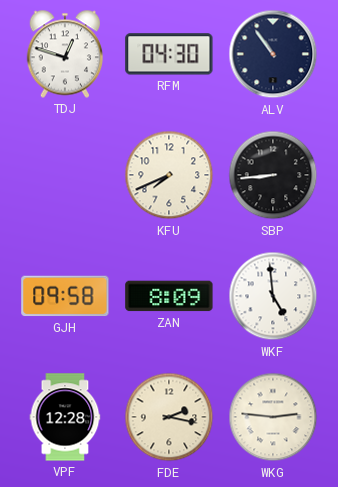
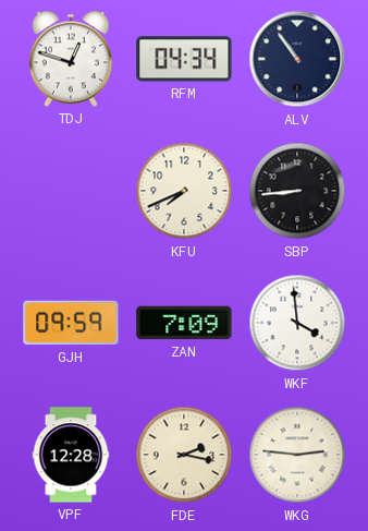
RFM: 04:30 -> 04:34 (184, 59)
GJH: 09:58 -> 09:59 (71, 323)
ZAN: 8:09 -> 7:09 (184, 323)
WKF: 4:59 -> 3:59 (297, 323)
